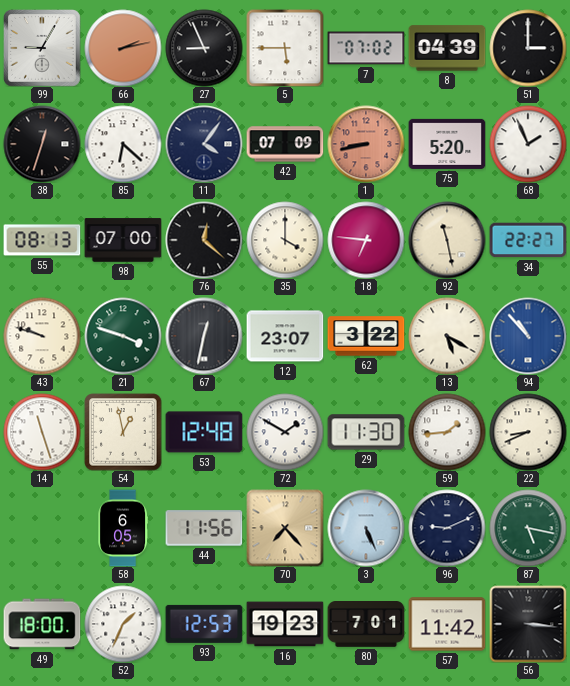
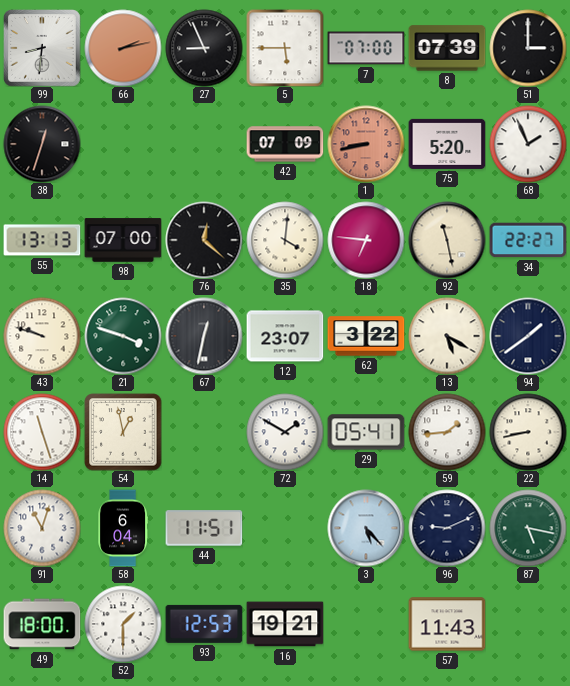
99: 9:05 -> 8:31 (42, 48)
7: 07:02 -> 07:00 (366, 48)
8: 04:39 -> 07:39 (447, 48)
85: 6:22 -> none (123, 144)
11: 4:06 -> none (204, 144)
55: 08:13 -> 13:13 (42, 240)
35: 4:00 -> 4:01 (285, 240)
94: 10:53 -> 1:39 (528, 336)
94 dial: blue -> navy (528, 336)
53: 12:48 -> none (204, 432)
29: 11:30 -> 05:41 (366, 432)
22: 8:41 -> 8:43 (528, 432)
91: none -> 11:03 (42, 528)
58: 6:05 -> 6:04 (123, 528)
44: 11:56 -> 11:51 (204, 528)
70: 7:23 -> none (285, 528)
3: 5:26 -> 5:23 (366, 528)
52: 1:34 -> 1:30 (123, 624)
16: 19:23 -> 19:21 (285, 624)
80: 7:01 -> none (366, 625)
57: 11:42 -> 11:43 (447, 624)
56: 3:16 -> none (528, 624)
